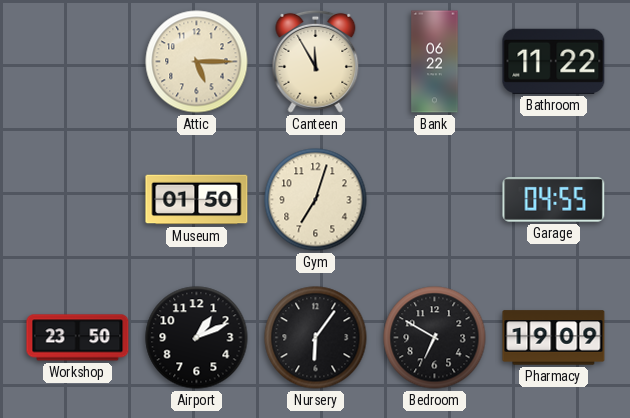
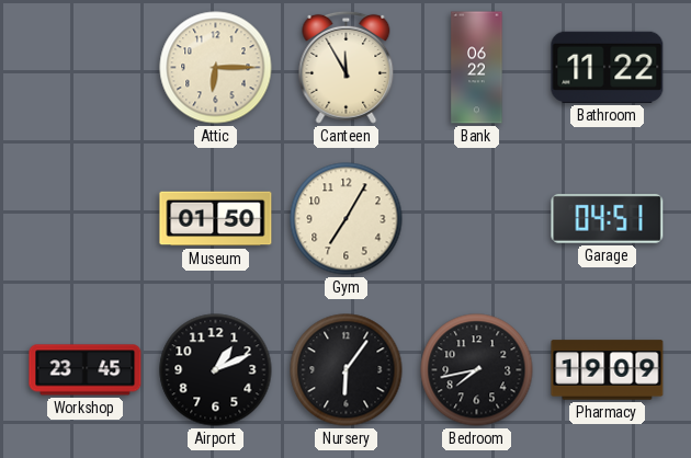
Attic: 5:15 -> 6:15 (216, 68)
Gym: 7:03 -> 7:05 (347, 219)
Garage: 04:55 -> 04:51 (608, 218)
Workshop: 23:50 -> 23:45 (86, 370)
Bedroom: 6:50 -> 7:43 (477, 370)
